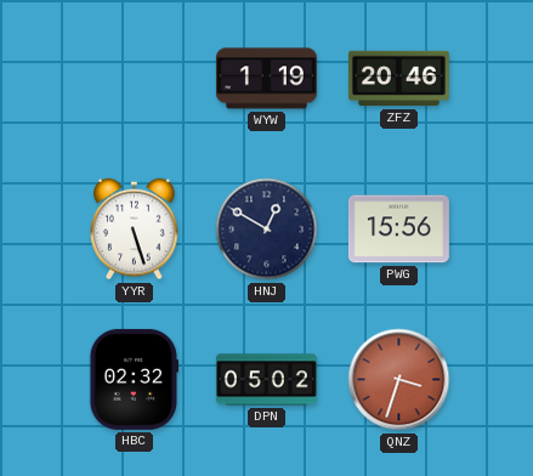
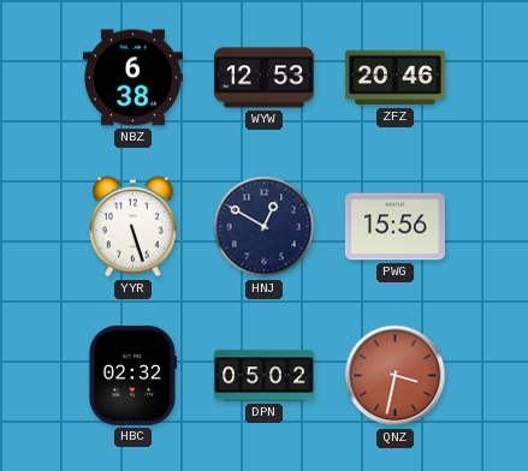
NBZ: none -> 6:38 (132, 78)
WYW: 1:19 -> 12:53 (263, 78)
QNZ: 3:33 -> 3:32 (396, 376)
